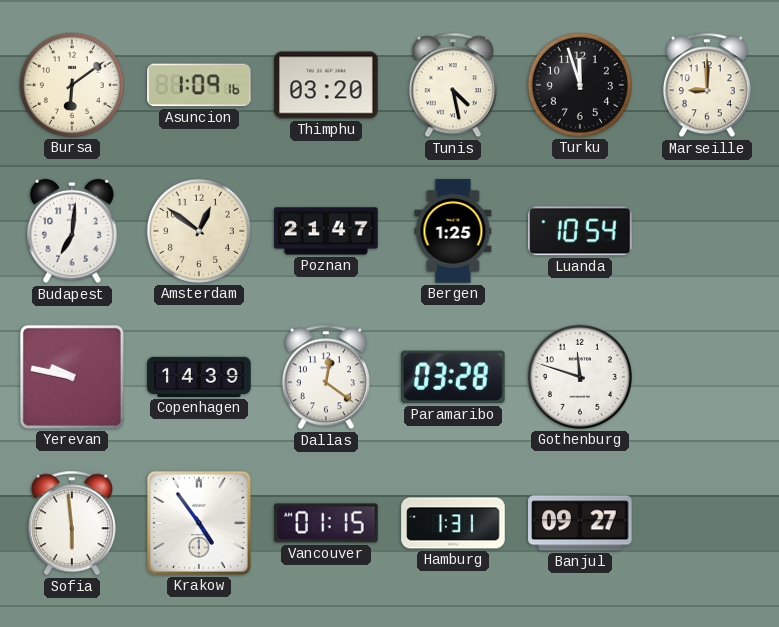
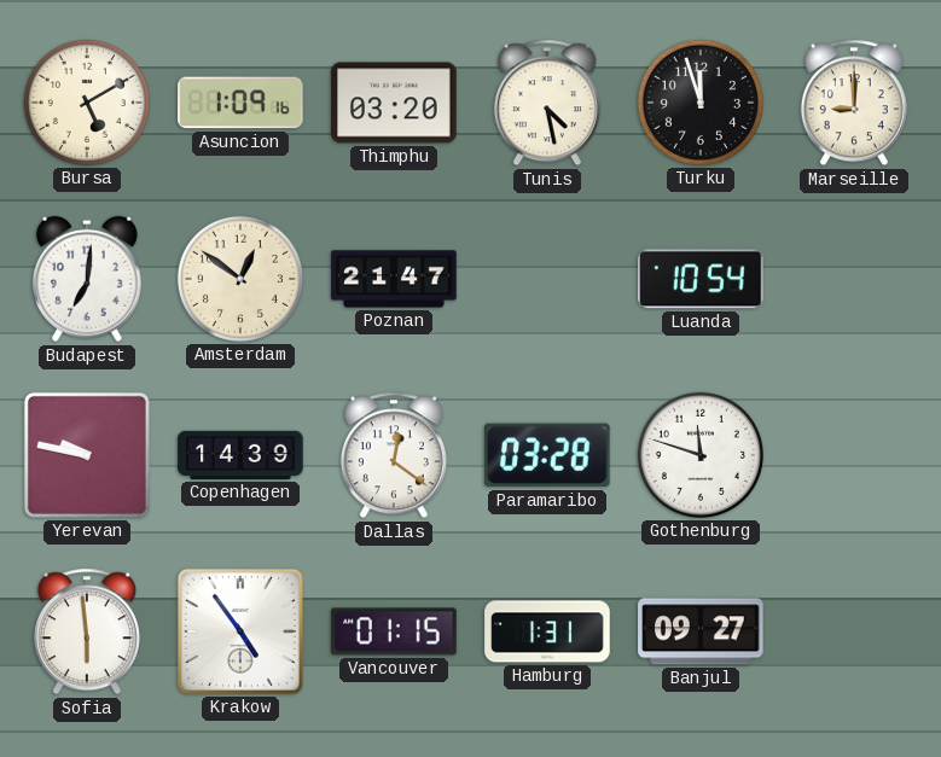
Bursa: 6:09 -> 5:10 (87, 103)
Bergen: 1:25 -> none (453, 231)
